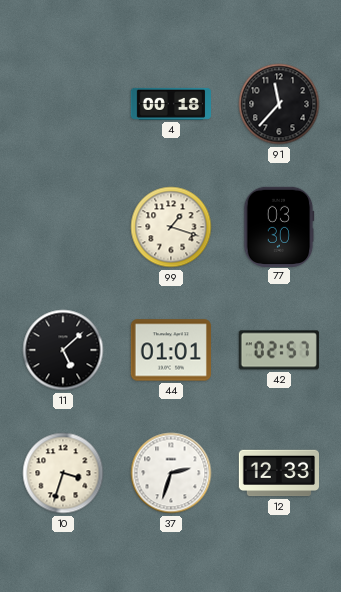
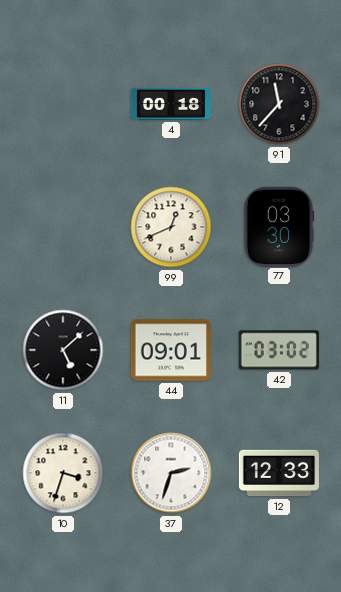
99: 1:18 -> 12:41 (171, 227)
44: 01:01 -> 09:01 (171, 350)
42: 02:57 -> 03:02 (279, 350)
